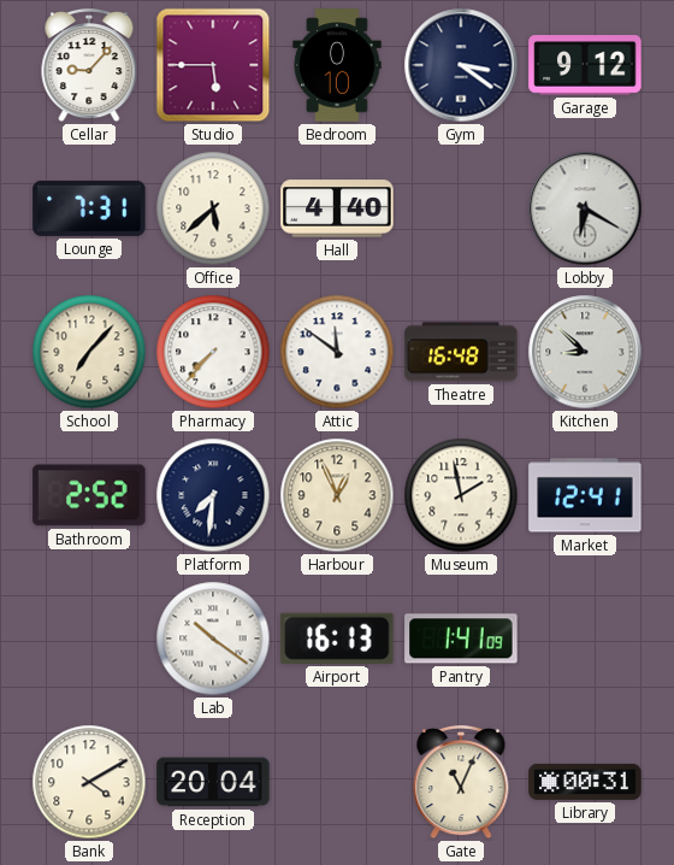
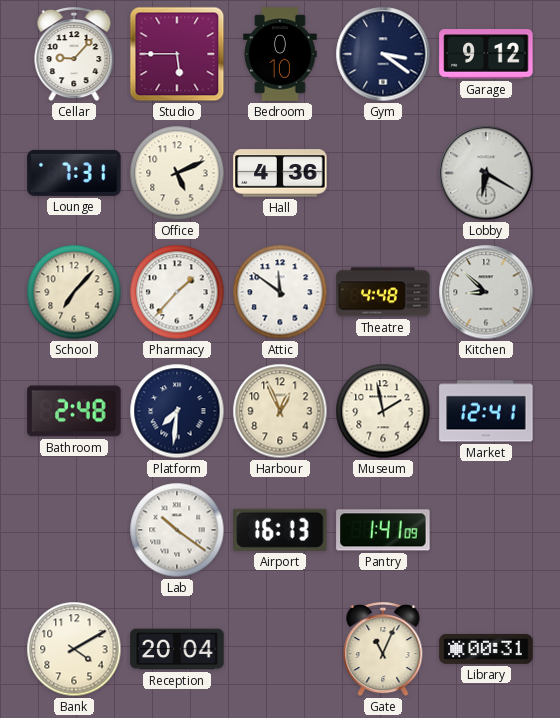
Office: 5:38 -> 5:11 (177, 173)
Hall: 4:40 -> 4:36 (280, 173)
Pharmacy: 7:37 -> 1:37 (177, 292)
Theatre: 16:48 -> 4:48 (383, 292)
Bathroom: 2:52 -> 2:48 (74, 411)
